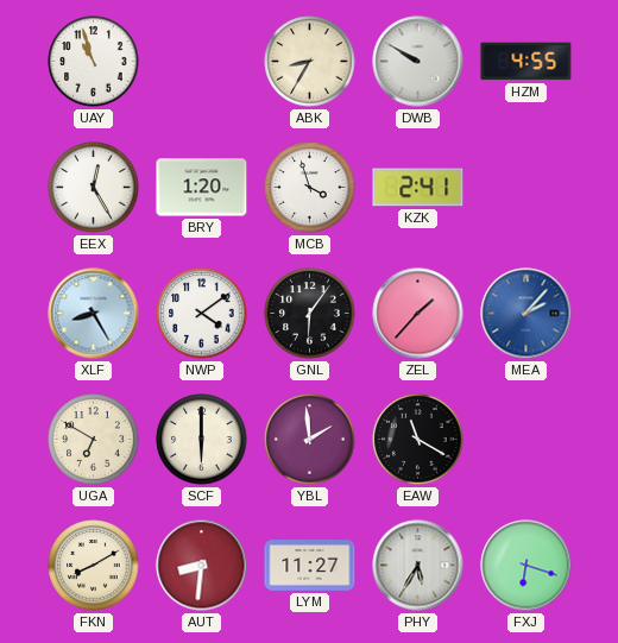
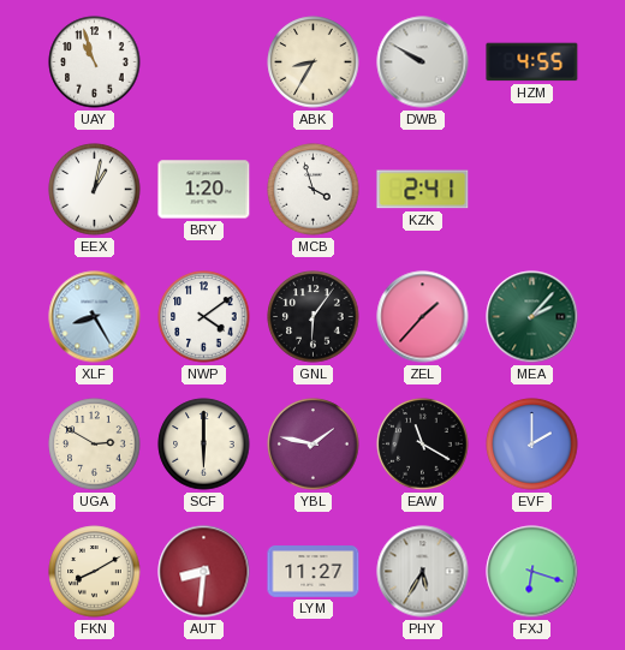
EEX: 12:25 -> 1:02 (95, 190)
MEA dial: blue -> green (532, 317)
UGA: 6:50 -> 2:50 (95, 445)
YBL: 1:59 -> 1:47 (314, 445)
EVF: none -> 2:00 (532, 445)
